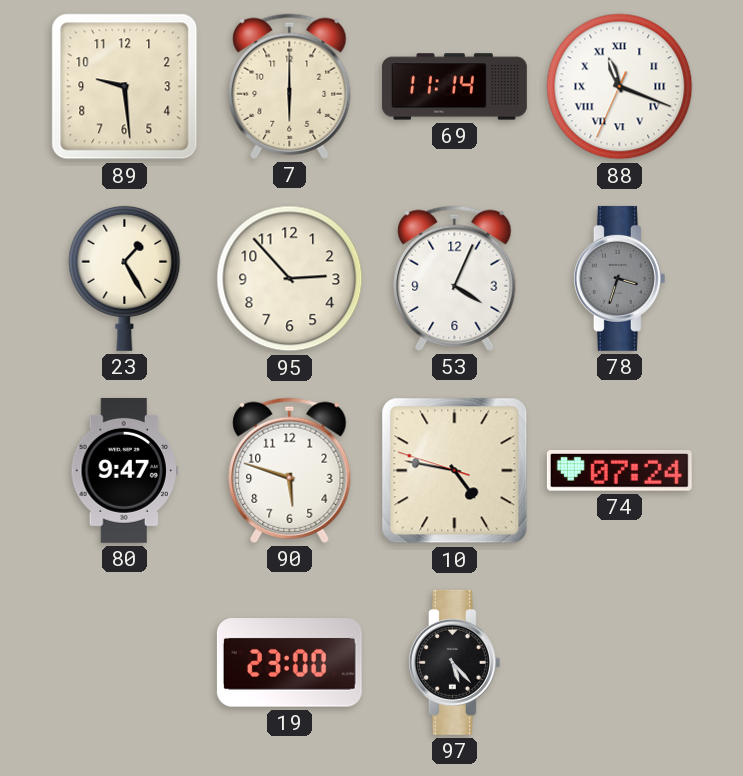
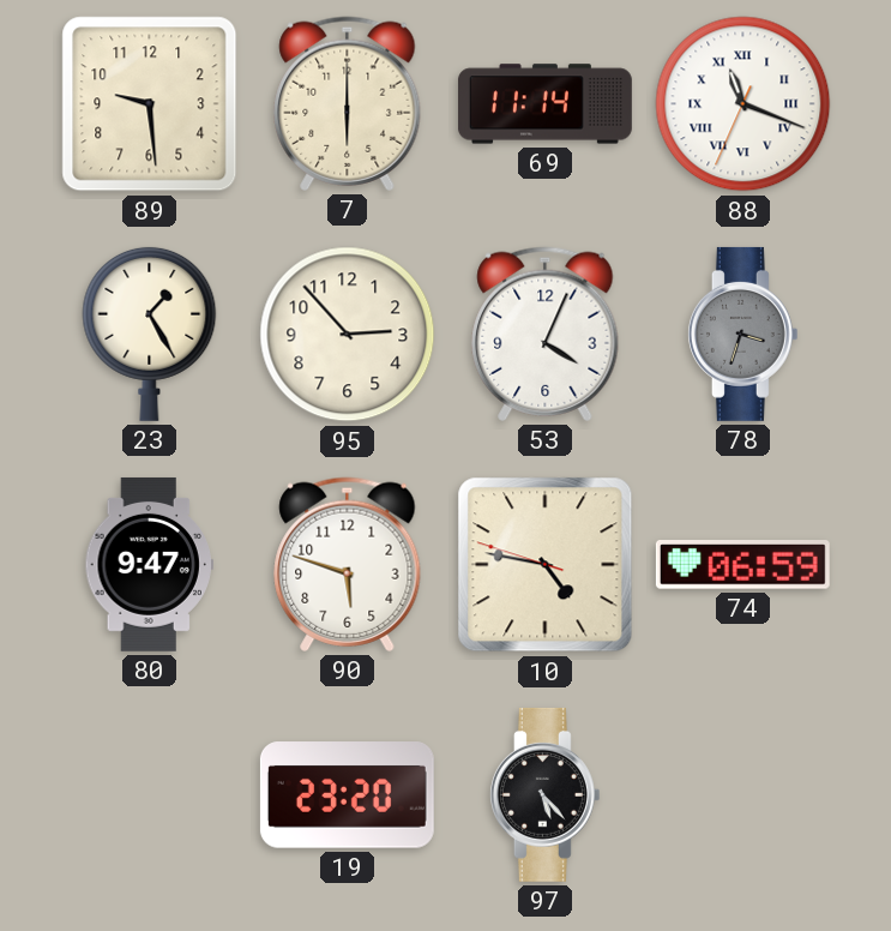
74: 07:24 -> 06:59 (742, 565)
19: 23:00 -> 23:20 (347, 795)
